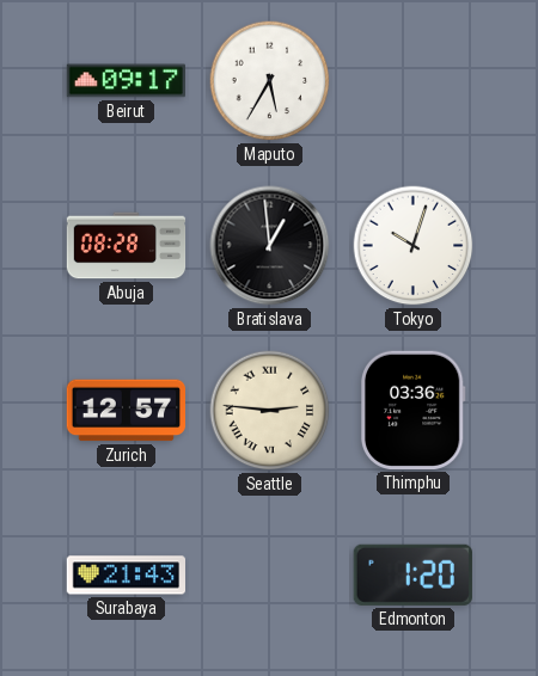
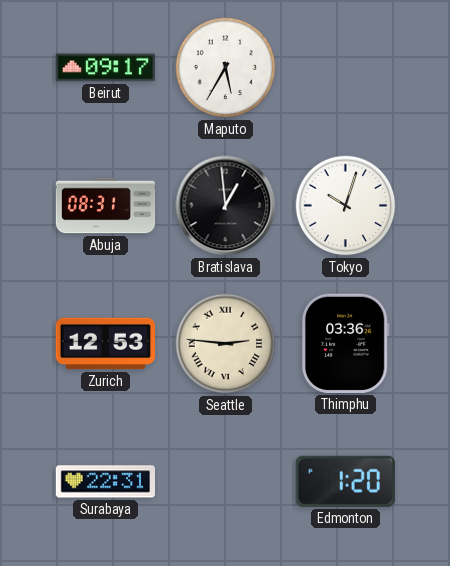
Abuja: 08:28 -> 08:31 (106, 206)
Zurich: 12:57 -> 12:53 (105, 344)
Surabaya: 21:43 -> 22:31 (105, 482)
